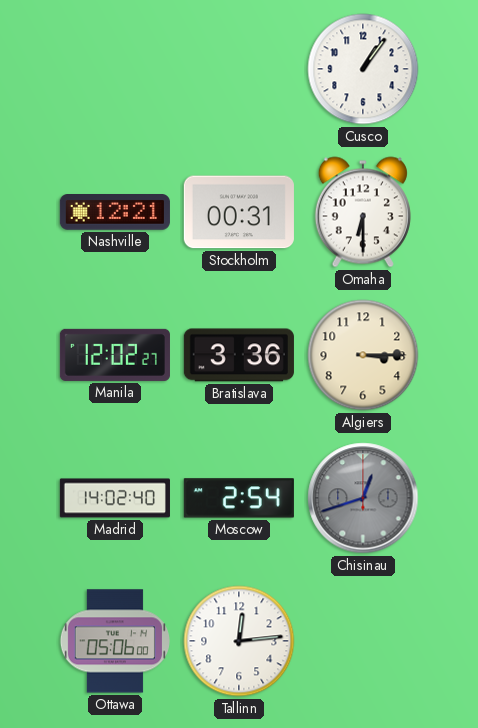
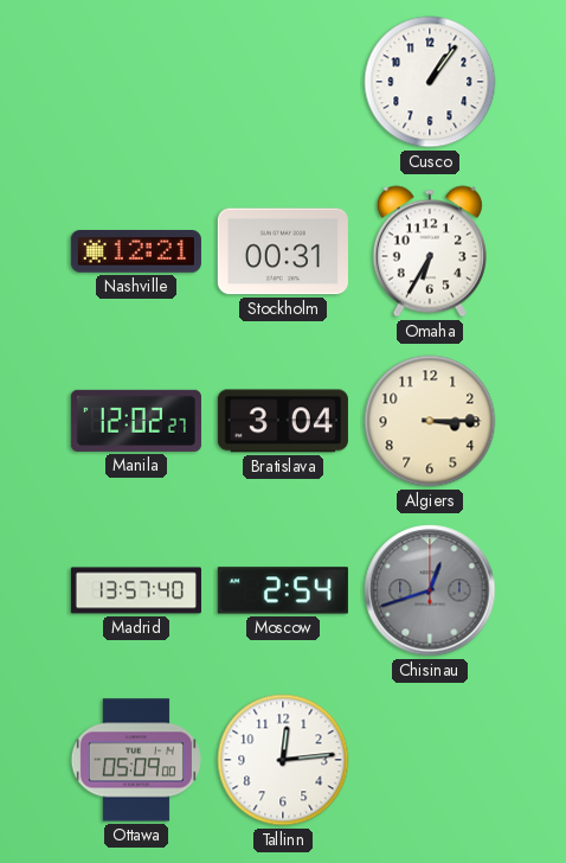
Omaha: 6:30 -> 6:35 (430, 251)
Bratislava: 3:36 -> 3:04 (283, 421)
Madrid: 14:02 -> 13:57 (136, 590)
Ottawa: 05:06 -> 05:09 (136, 760)
